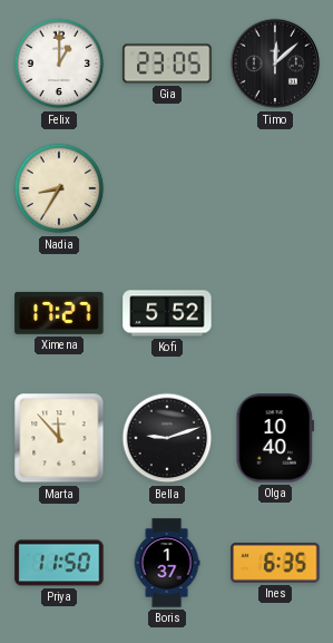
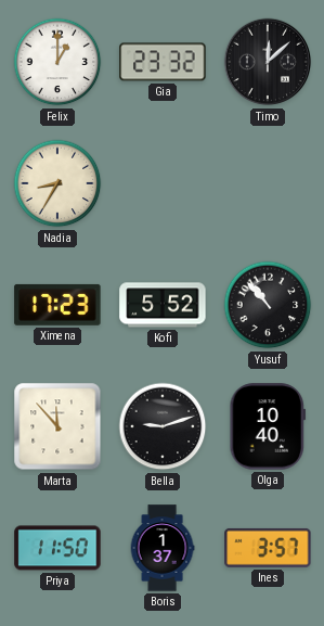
Gia: 23:05 -> 23:32 (163, 62)
Ximena: 17:27 -> 17:23 (57, 305)
Yusuf: none -> 10:53 (268, 305)
Ines: 6:35 -> 3:57 (268, 548)
